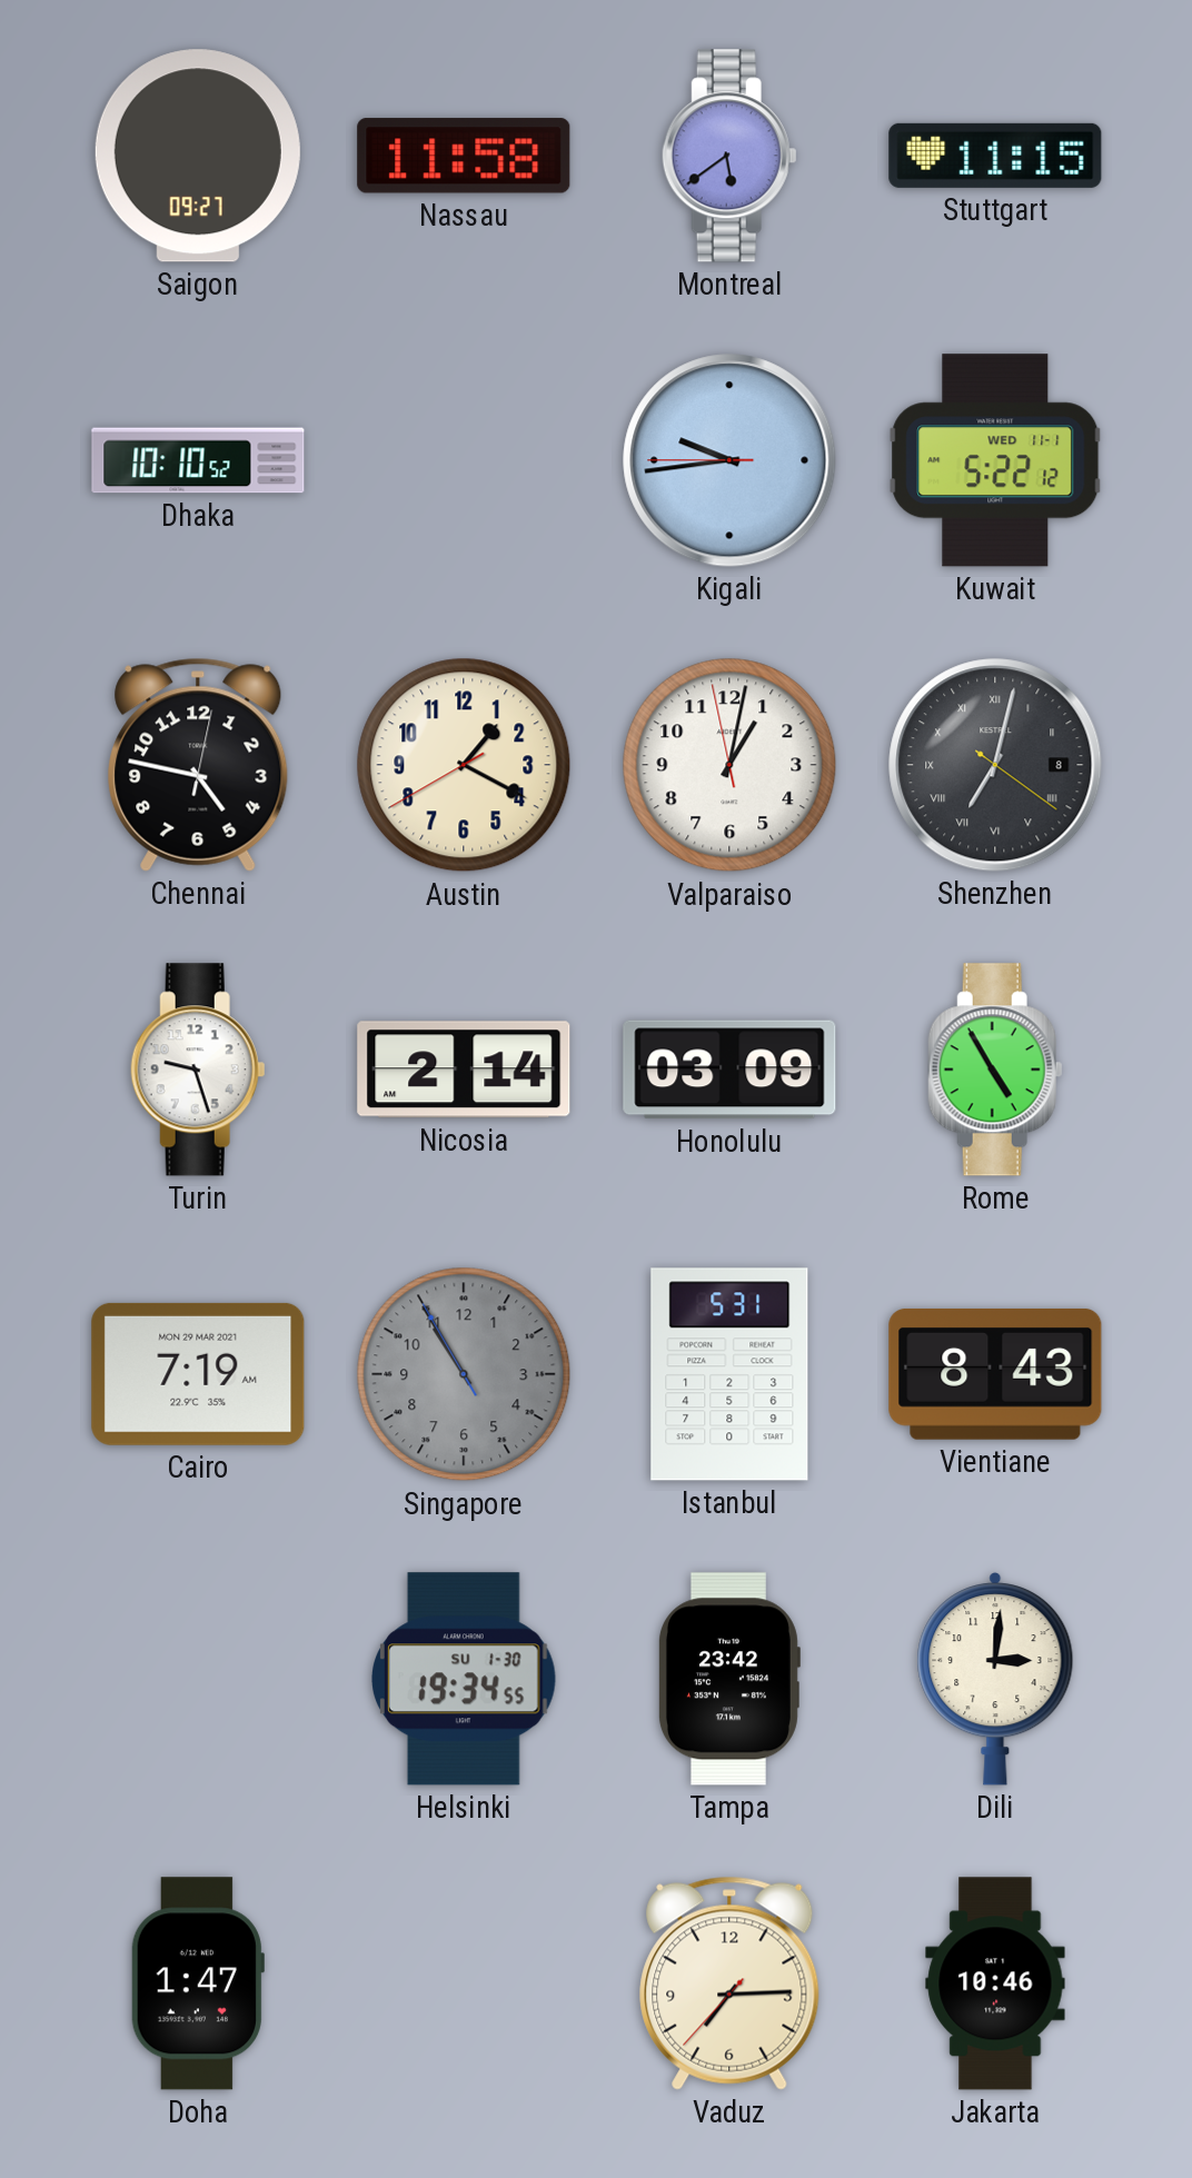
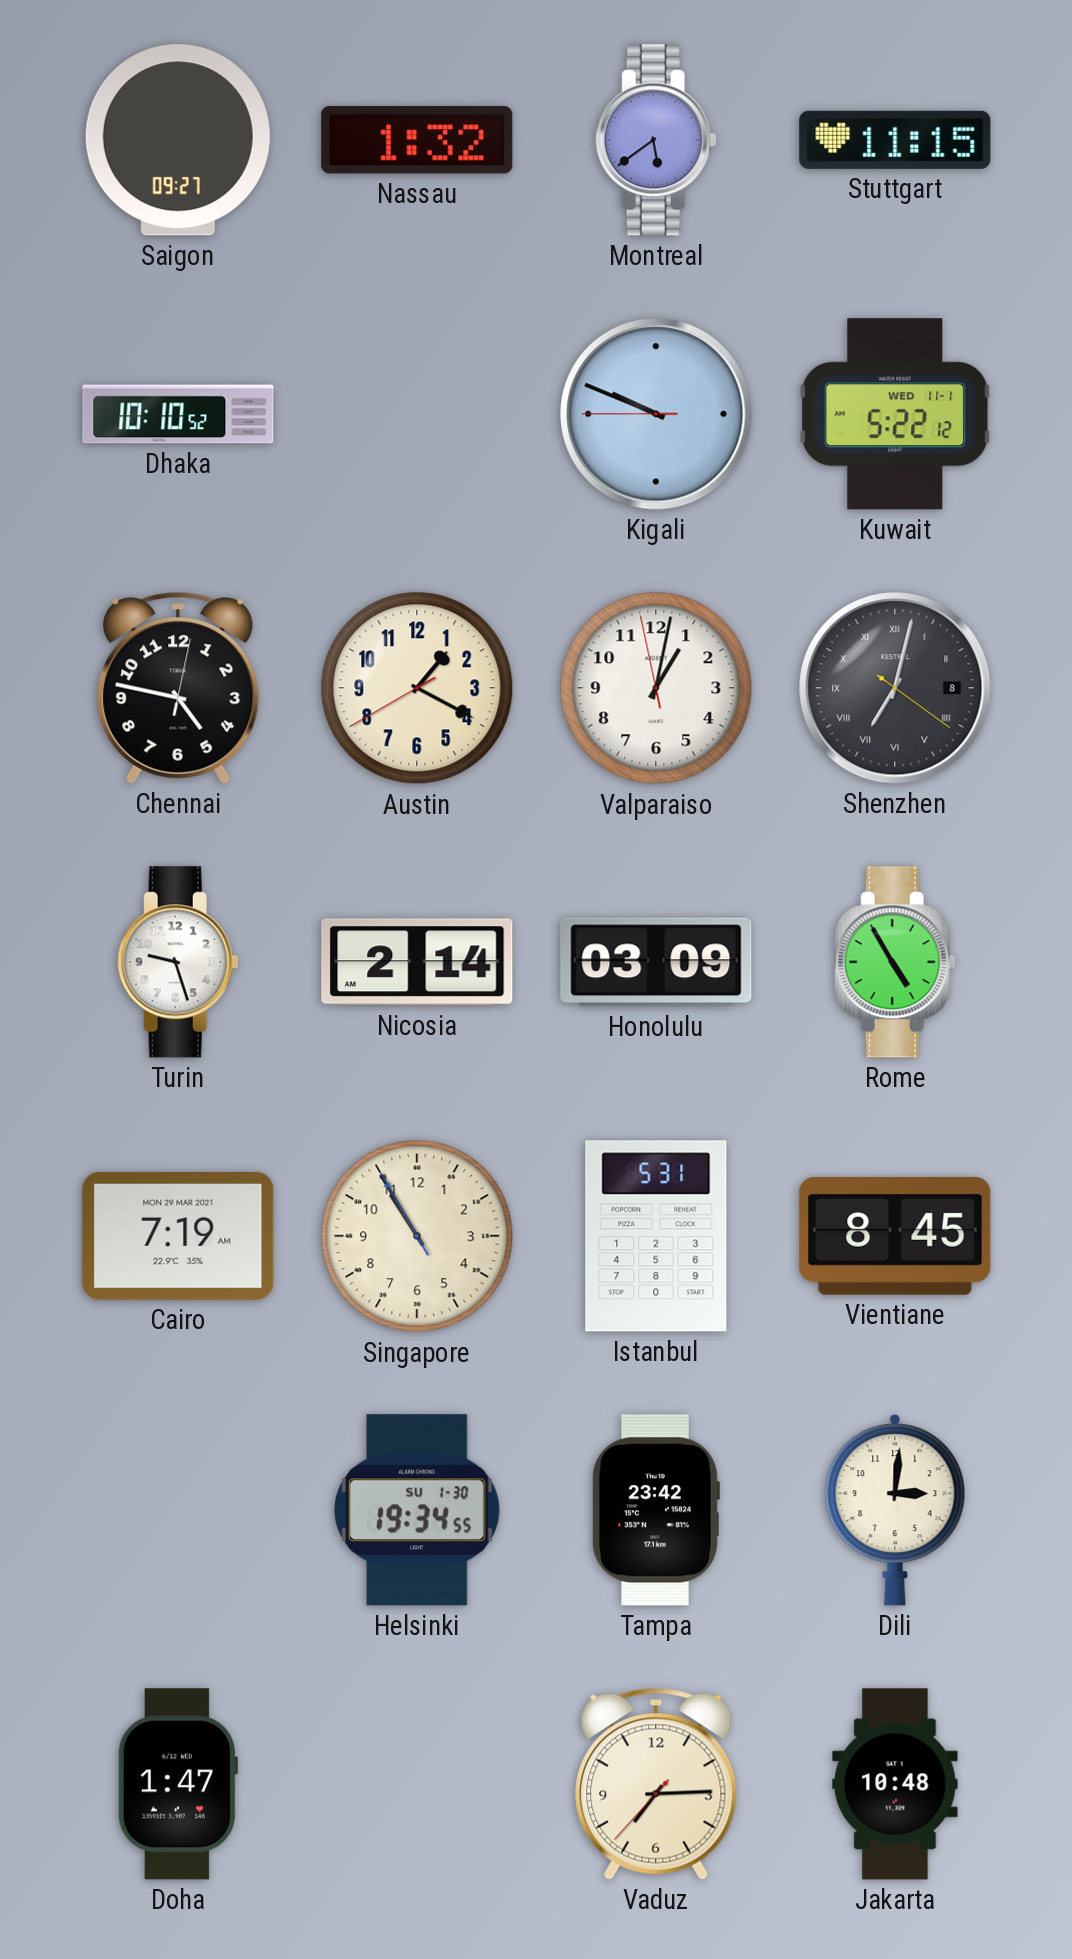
Nassau: 11:58 -> 1:32 (417, 140)
Kigali: 9:43 -> 9:48 (656, 414)
Singapore dial: grey -> cream (417, 1236)
Vientiane: 8:43 -> 8:45 (895, 1236)
Jakarta: 10:46 -> 10:48 (895, 1784)
